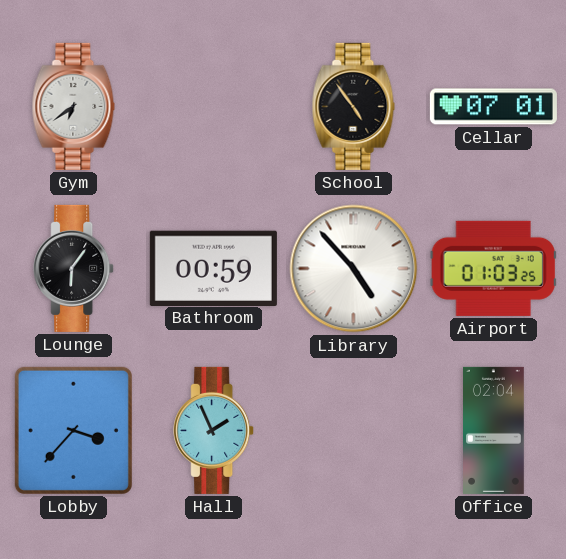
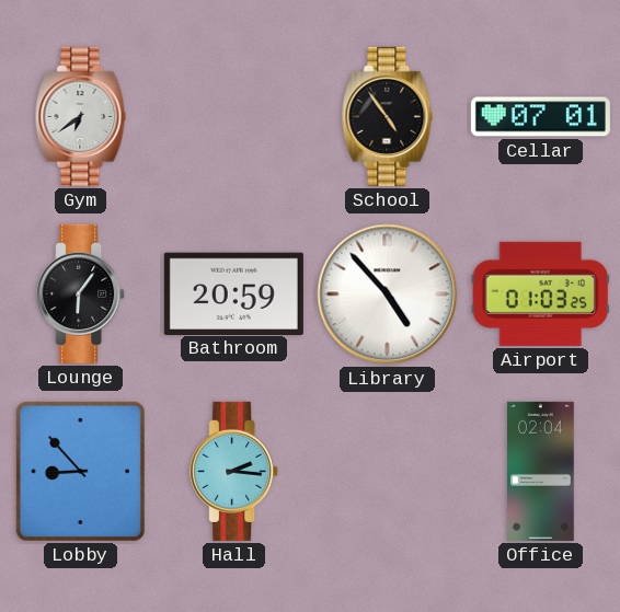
Bathroom: 00:59 -> 20:59 (233, 293)
Lobby: 3:37 -> 8:53 (80, 471)
Hall: 1:56 -> 2:16 (234, 471)
